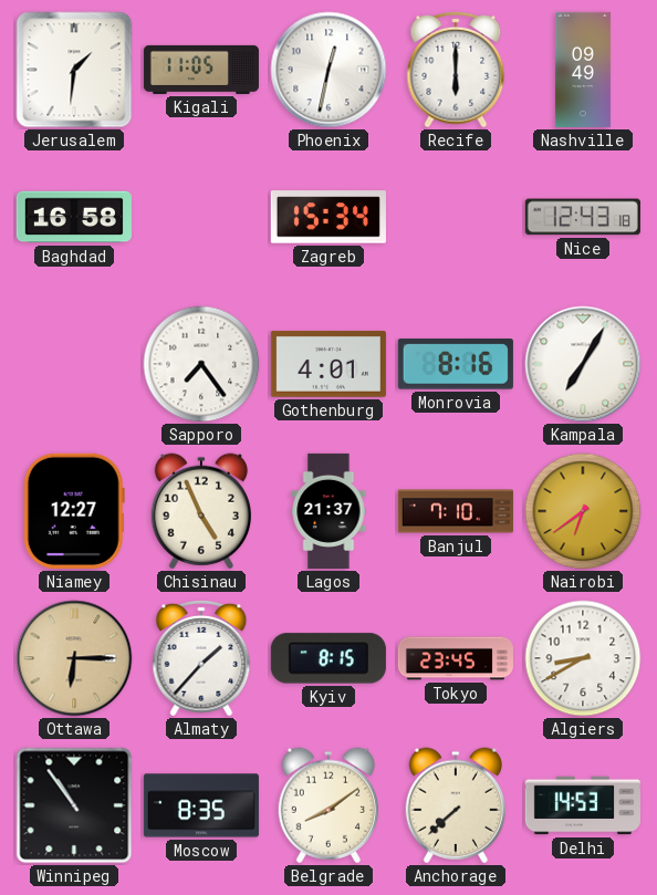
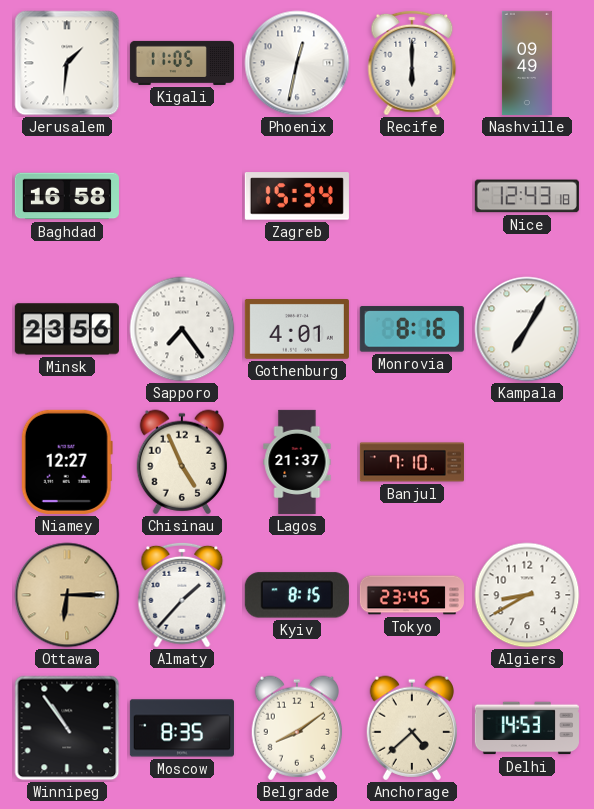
Minsk: none -> 23:56 (67, 329)
Nairobi: 6:39 -> none (583, 511)
Anchorage: 7:38 -> 4:38 (412, 728)
